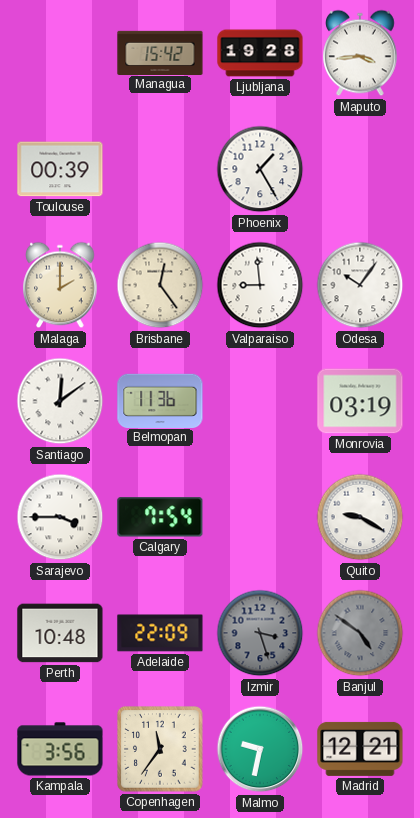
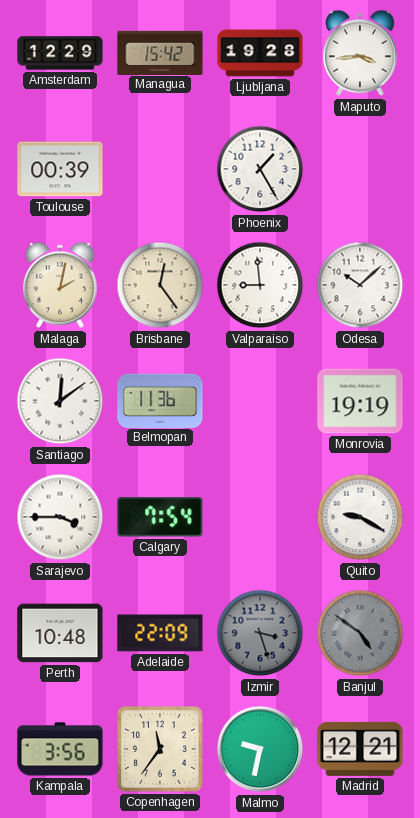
Amsterdam: none -> 12:29 (60, 53)
Malaga: 2:00 -> 2:02 (60, 285)
Odesa: 10:06 -> 10:08 (360, 285)
Monrovia: 03:19 -> 19:19 (360, 401)
